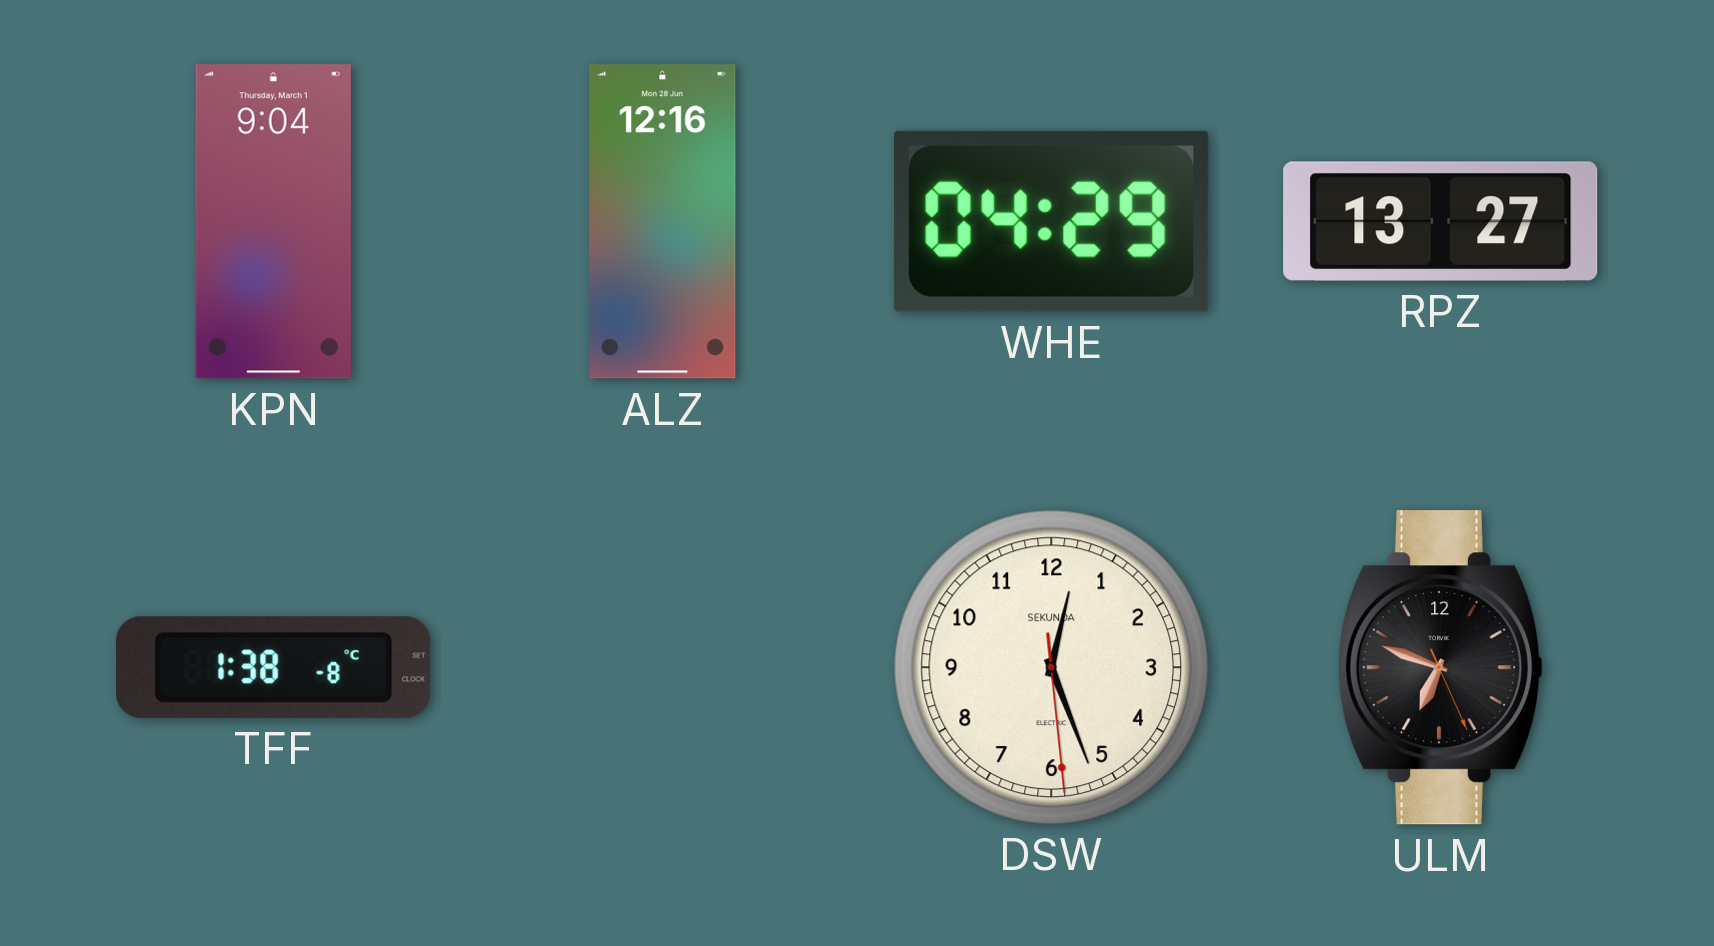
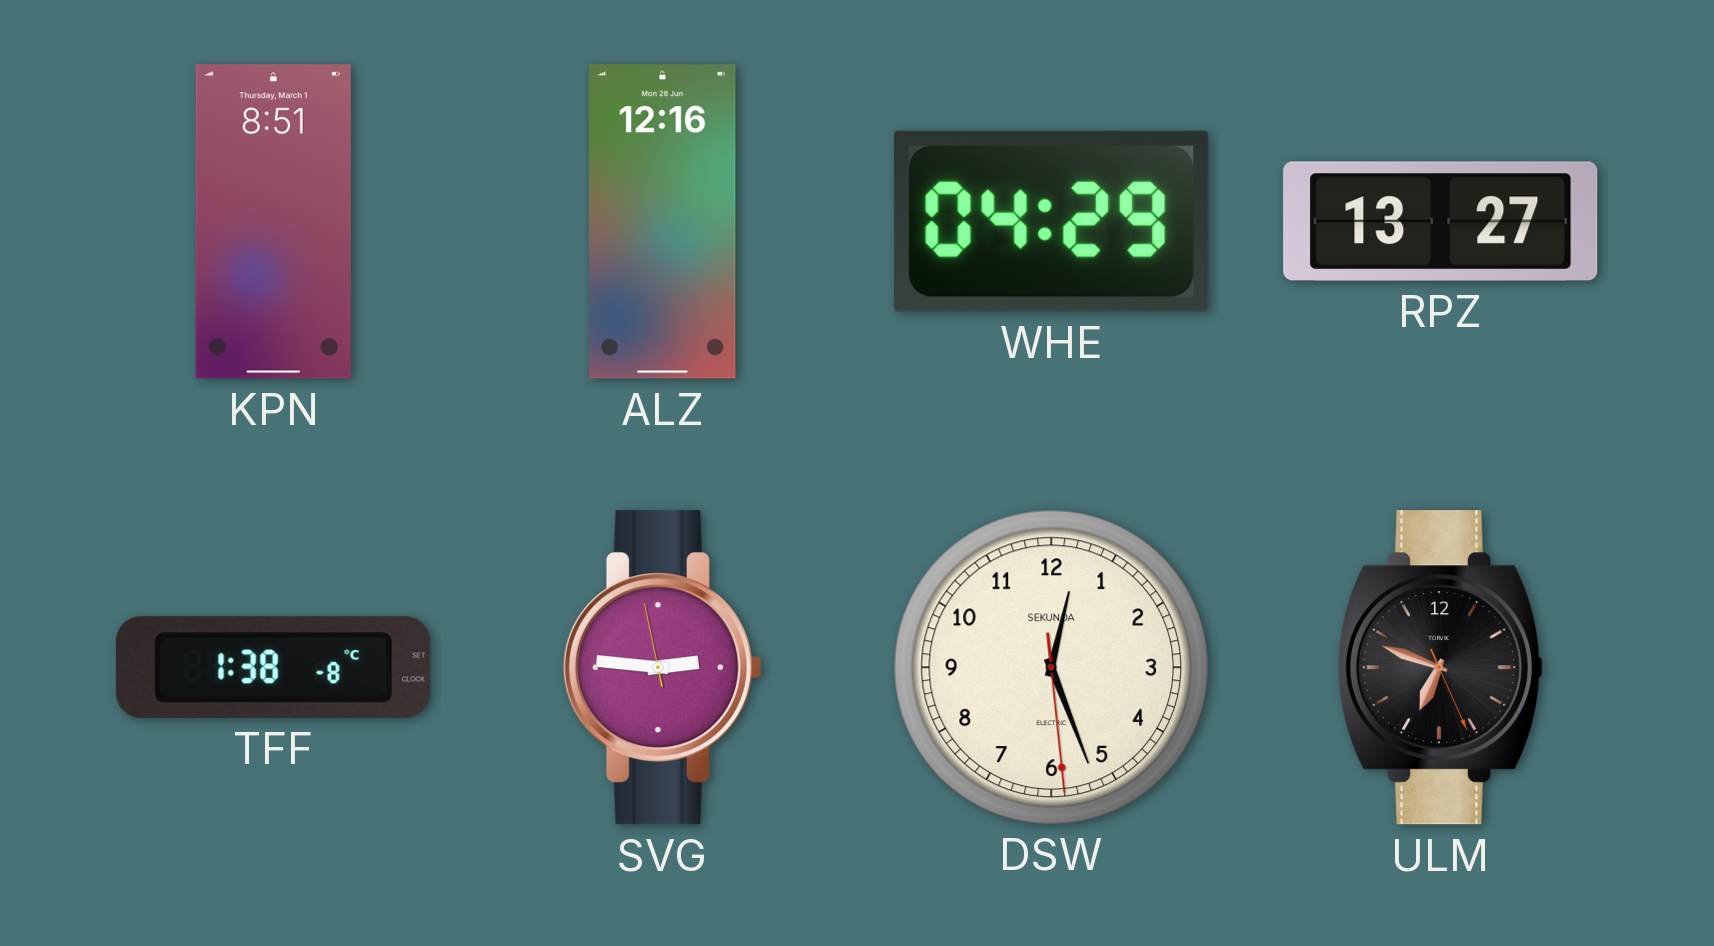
KPN: 9:04 -> 8:51 (273, 222)
SVG: none -> 2:45 (662, 668)
